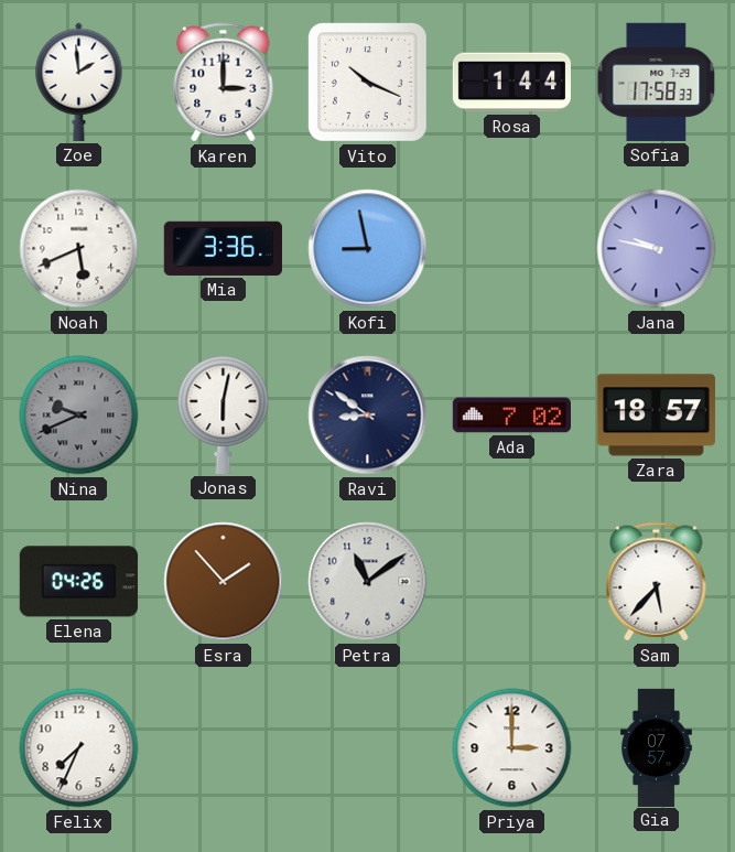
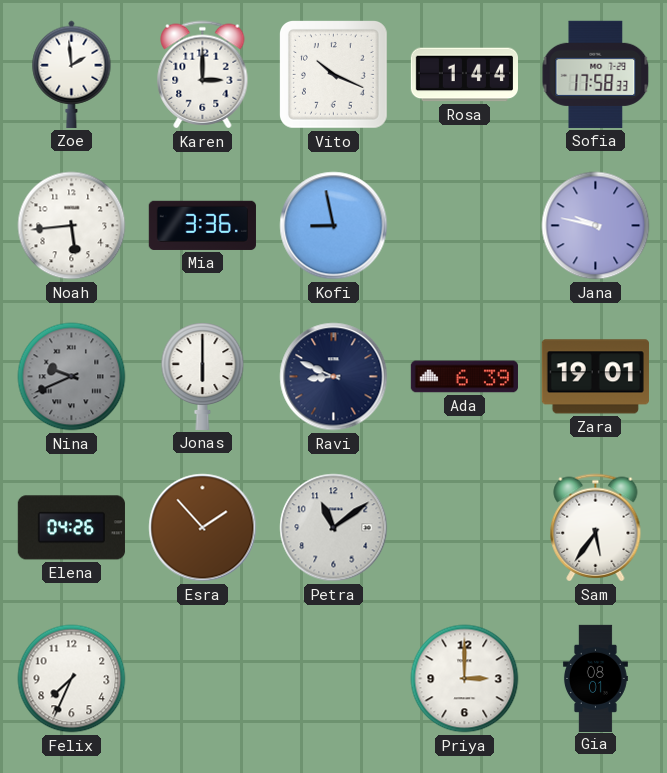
Noah: 5:41 -> 5:44 (72, 226)
Jonas: 6:02 -> 6:00 (203, 376)
Ravi: 8:51 -> 8:49 (334, 377)
Ada: 7:02 -> 6:39 (464, 377)
Zara: 18:57 -> 19:01 (595, 377)
Sam: 5:37 -> 5:36 (596, 528)
Gia: 07:57 -> 08:01 (595, 678)
